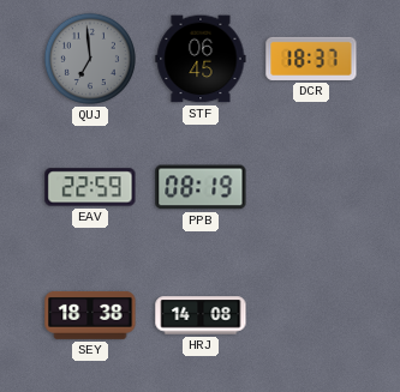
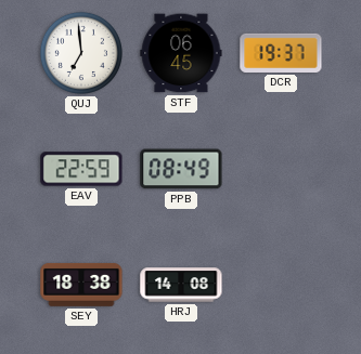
QUJ dial: grey -> white (81, 53)
DCR: 18:37 -> 19:37 (281, 53)
PPB: 08:19 -> 08:49 (181, 169)
